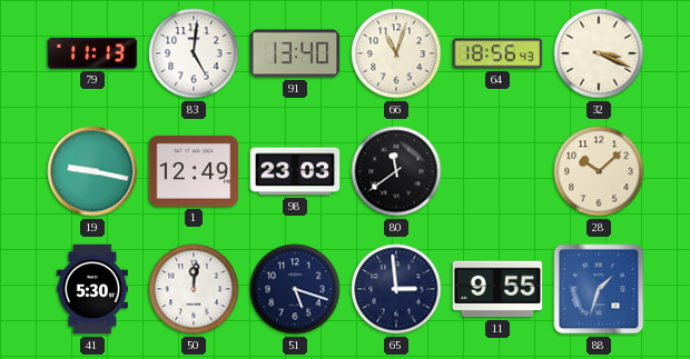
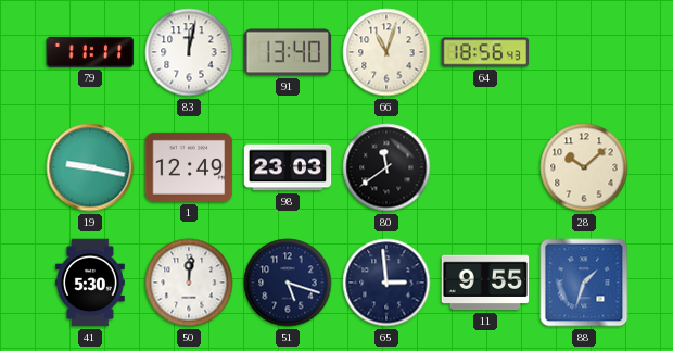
79: 11:13 -> 11:11 (90, 52)
83: 5:01 -> 12:02 (189, 52)
32: 3:19 -> none (599, 53)
